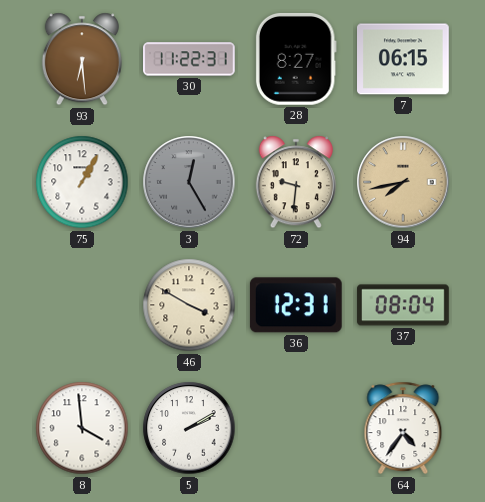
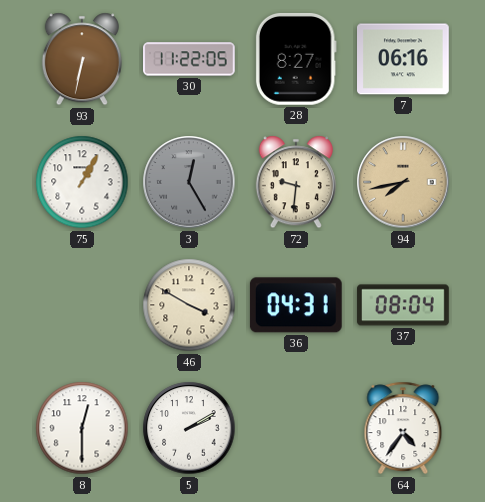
93: 6:29 -> 6:32 (82, 59)
30: 11:22:31 -> 11:22:05 (190, 59)
7: 06:15 -> 06:16 (404, 59)
36: 12:31 -> 04:31 (296, 305)
8: 3:59 -> 12:30 (82, 428)
